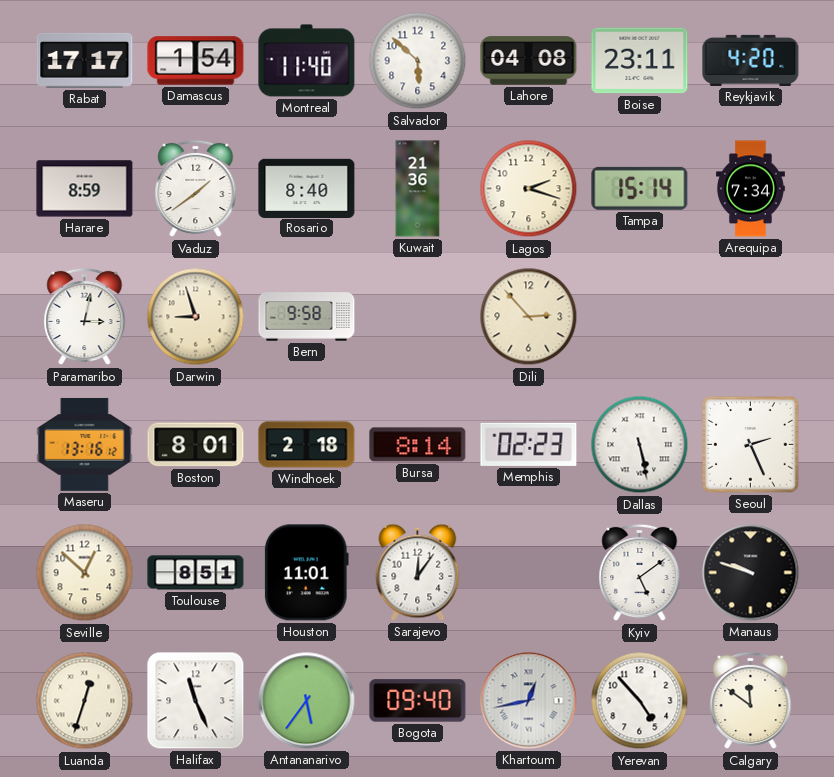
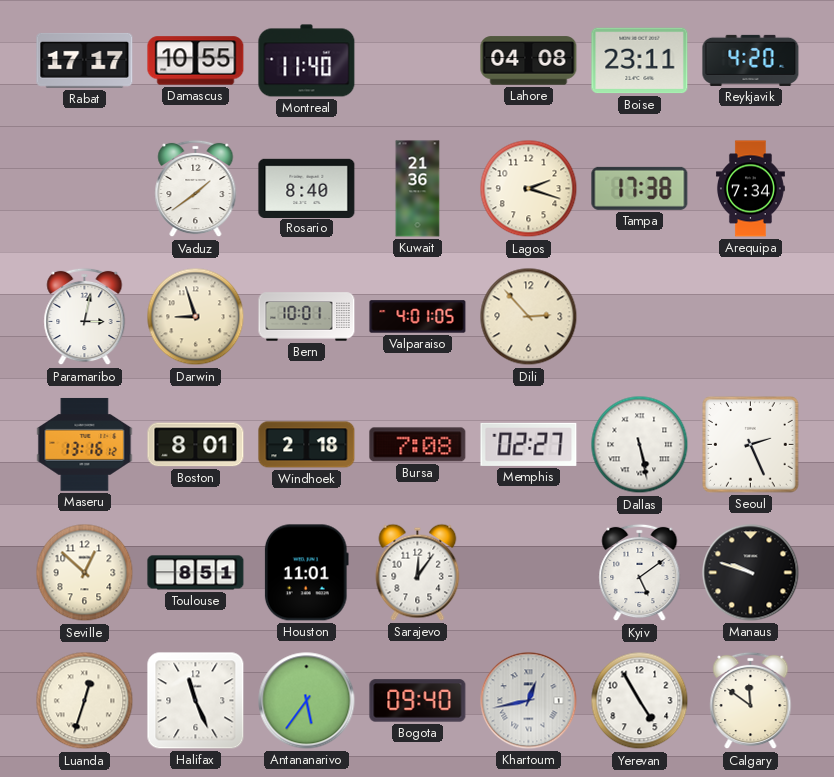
Damascus: 1:54 -> 10:55 (196, 61)
Salvador: 5:52 -> none (418, 61)
Harare: 8:59 -> none (85, 189)
Tampa: 15:14 -> 17:38 (640, 188)
Bern: 9:58 -> 10:01 (307, 317)
Valparaiso: none -> 4:01 (418, 317)
Bursa: 8:14 -> 7:08 (418, 445)
Memphis: 02:23 -> 02:27 (529, 444)
Yerevan: 4:53 -> 4:55 (640, 701)
